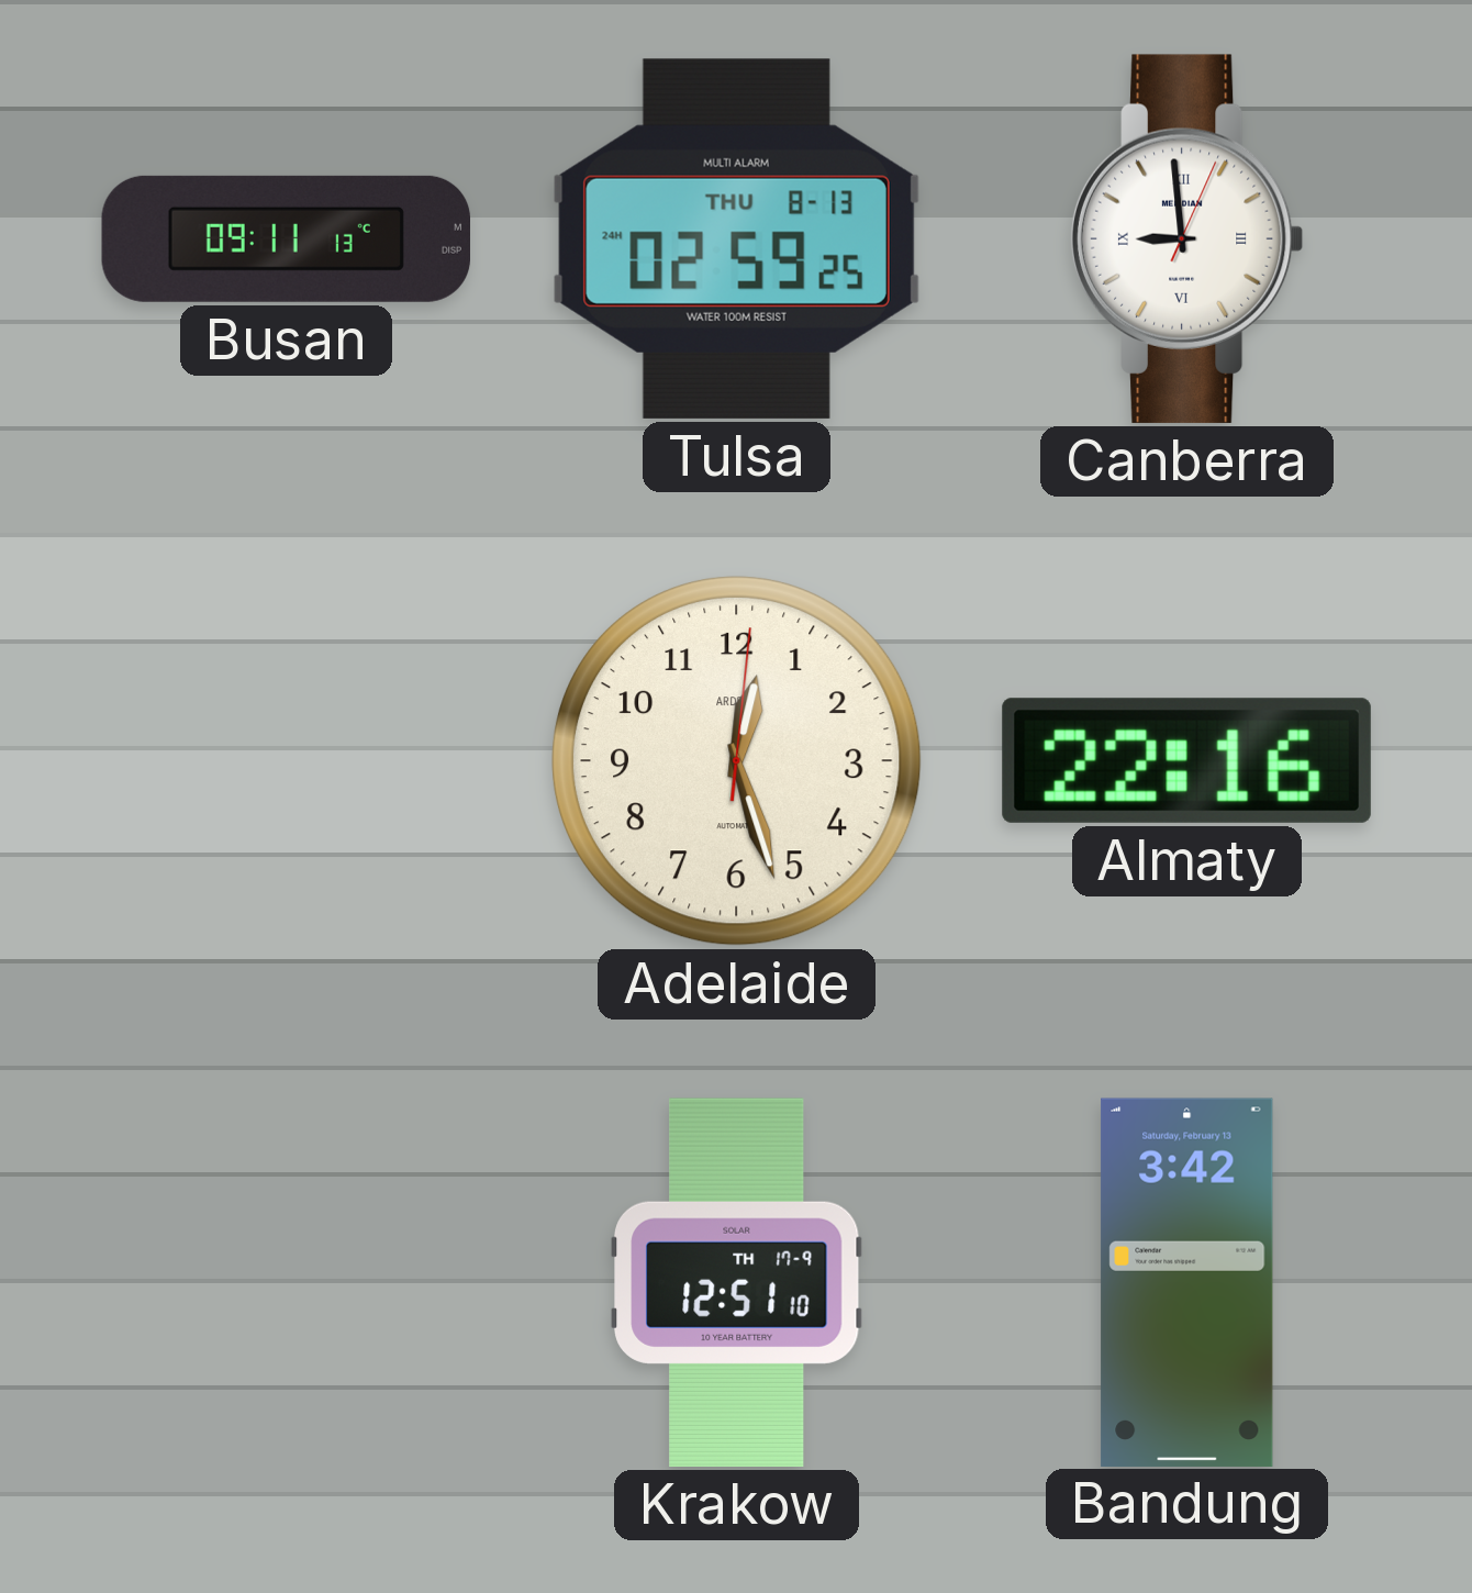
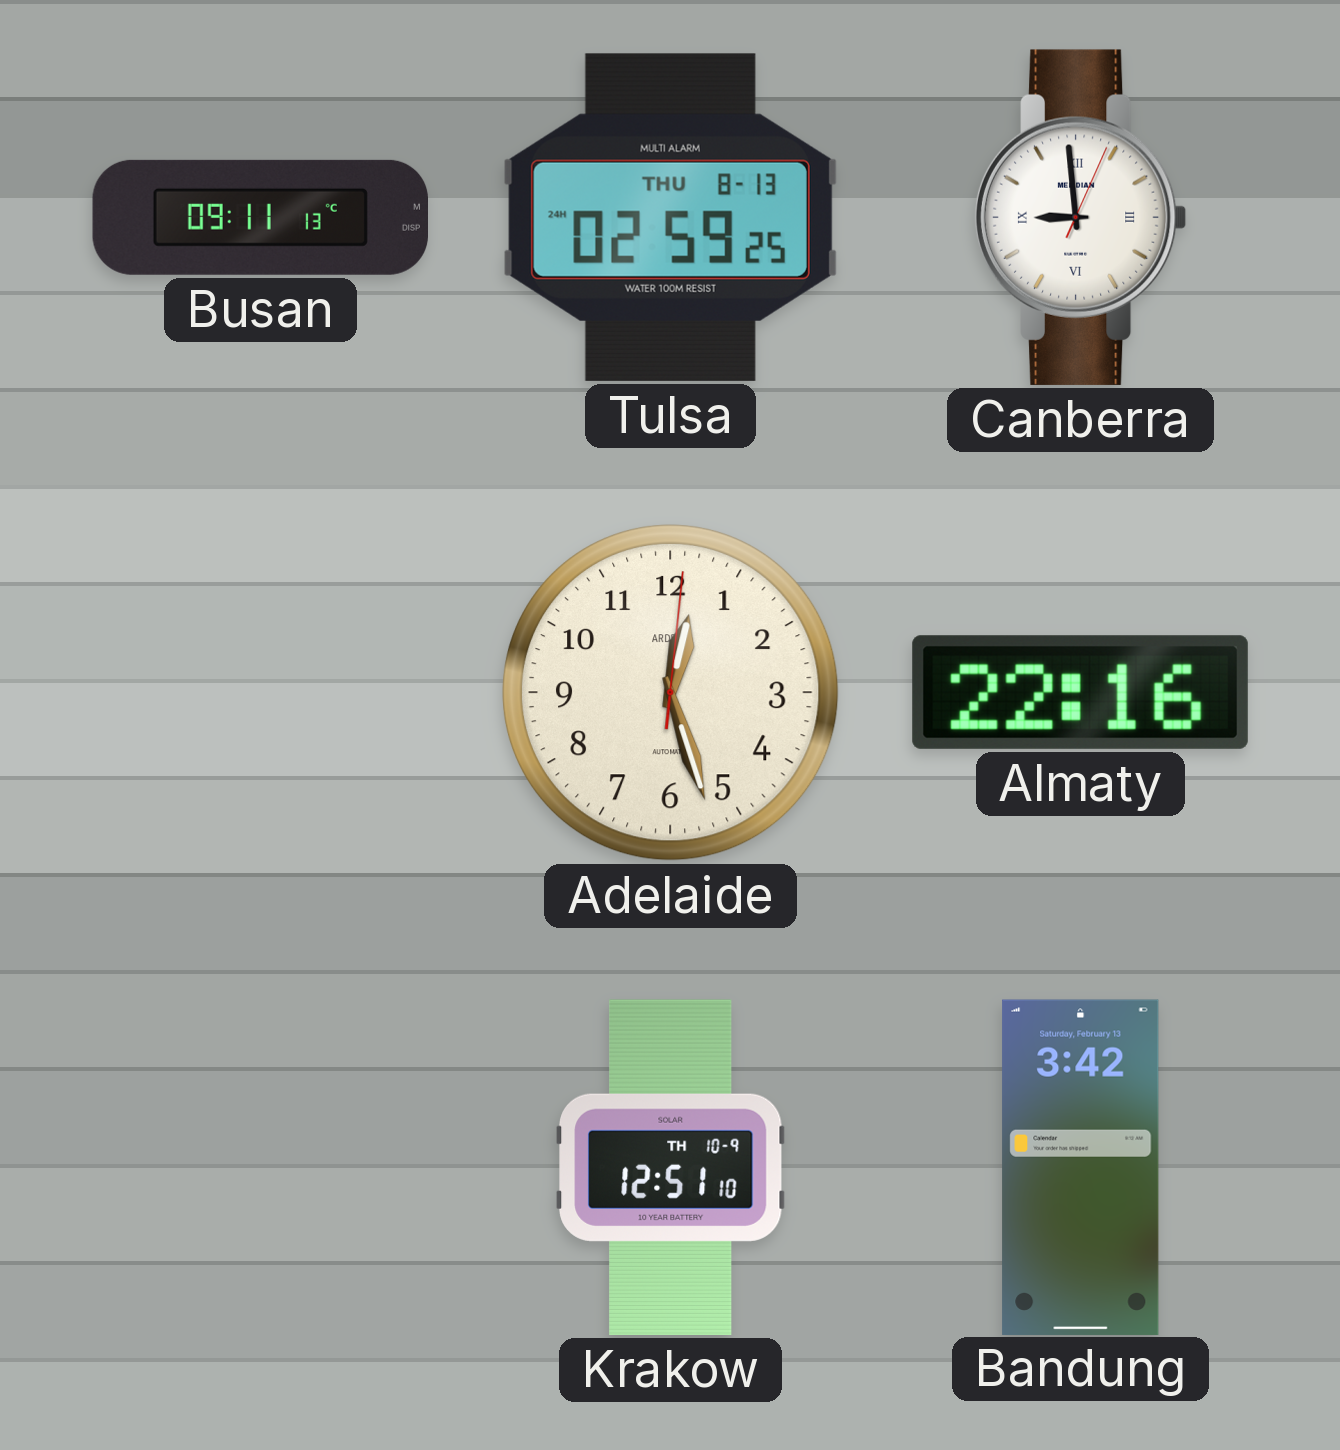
Krakow date: TH 17-9 -> TH 10-9 (671, 1167)
